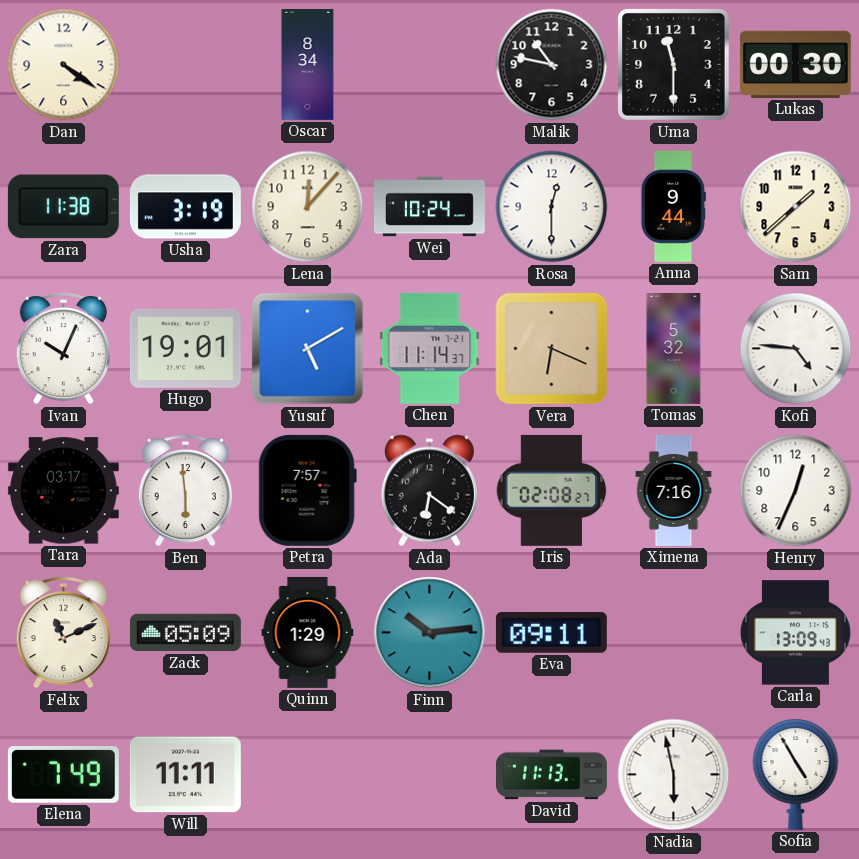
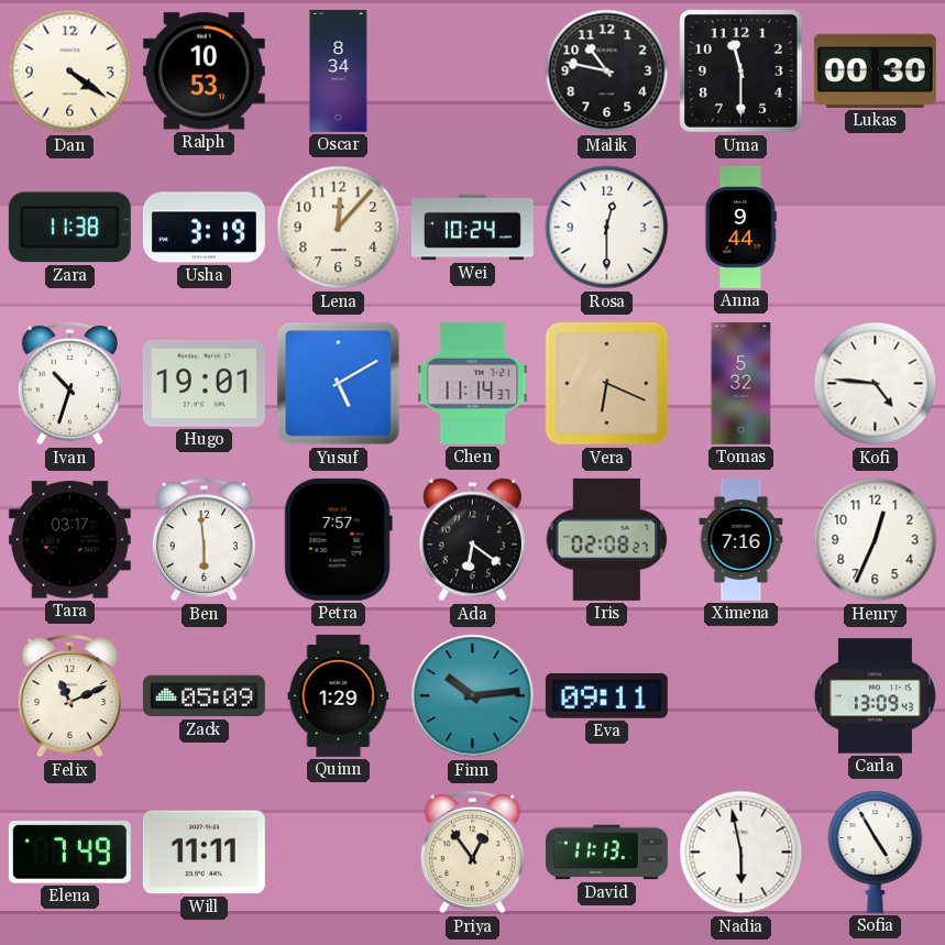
Ralph: none -> 10:53 (204, 72)
Sam: 1:38 -> none (796, 207)
Ivan: 10:04 -> 10:33 (69, 384)
Priya: none -> 12:54 (472, 853)
